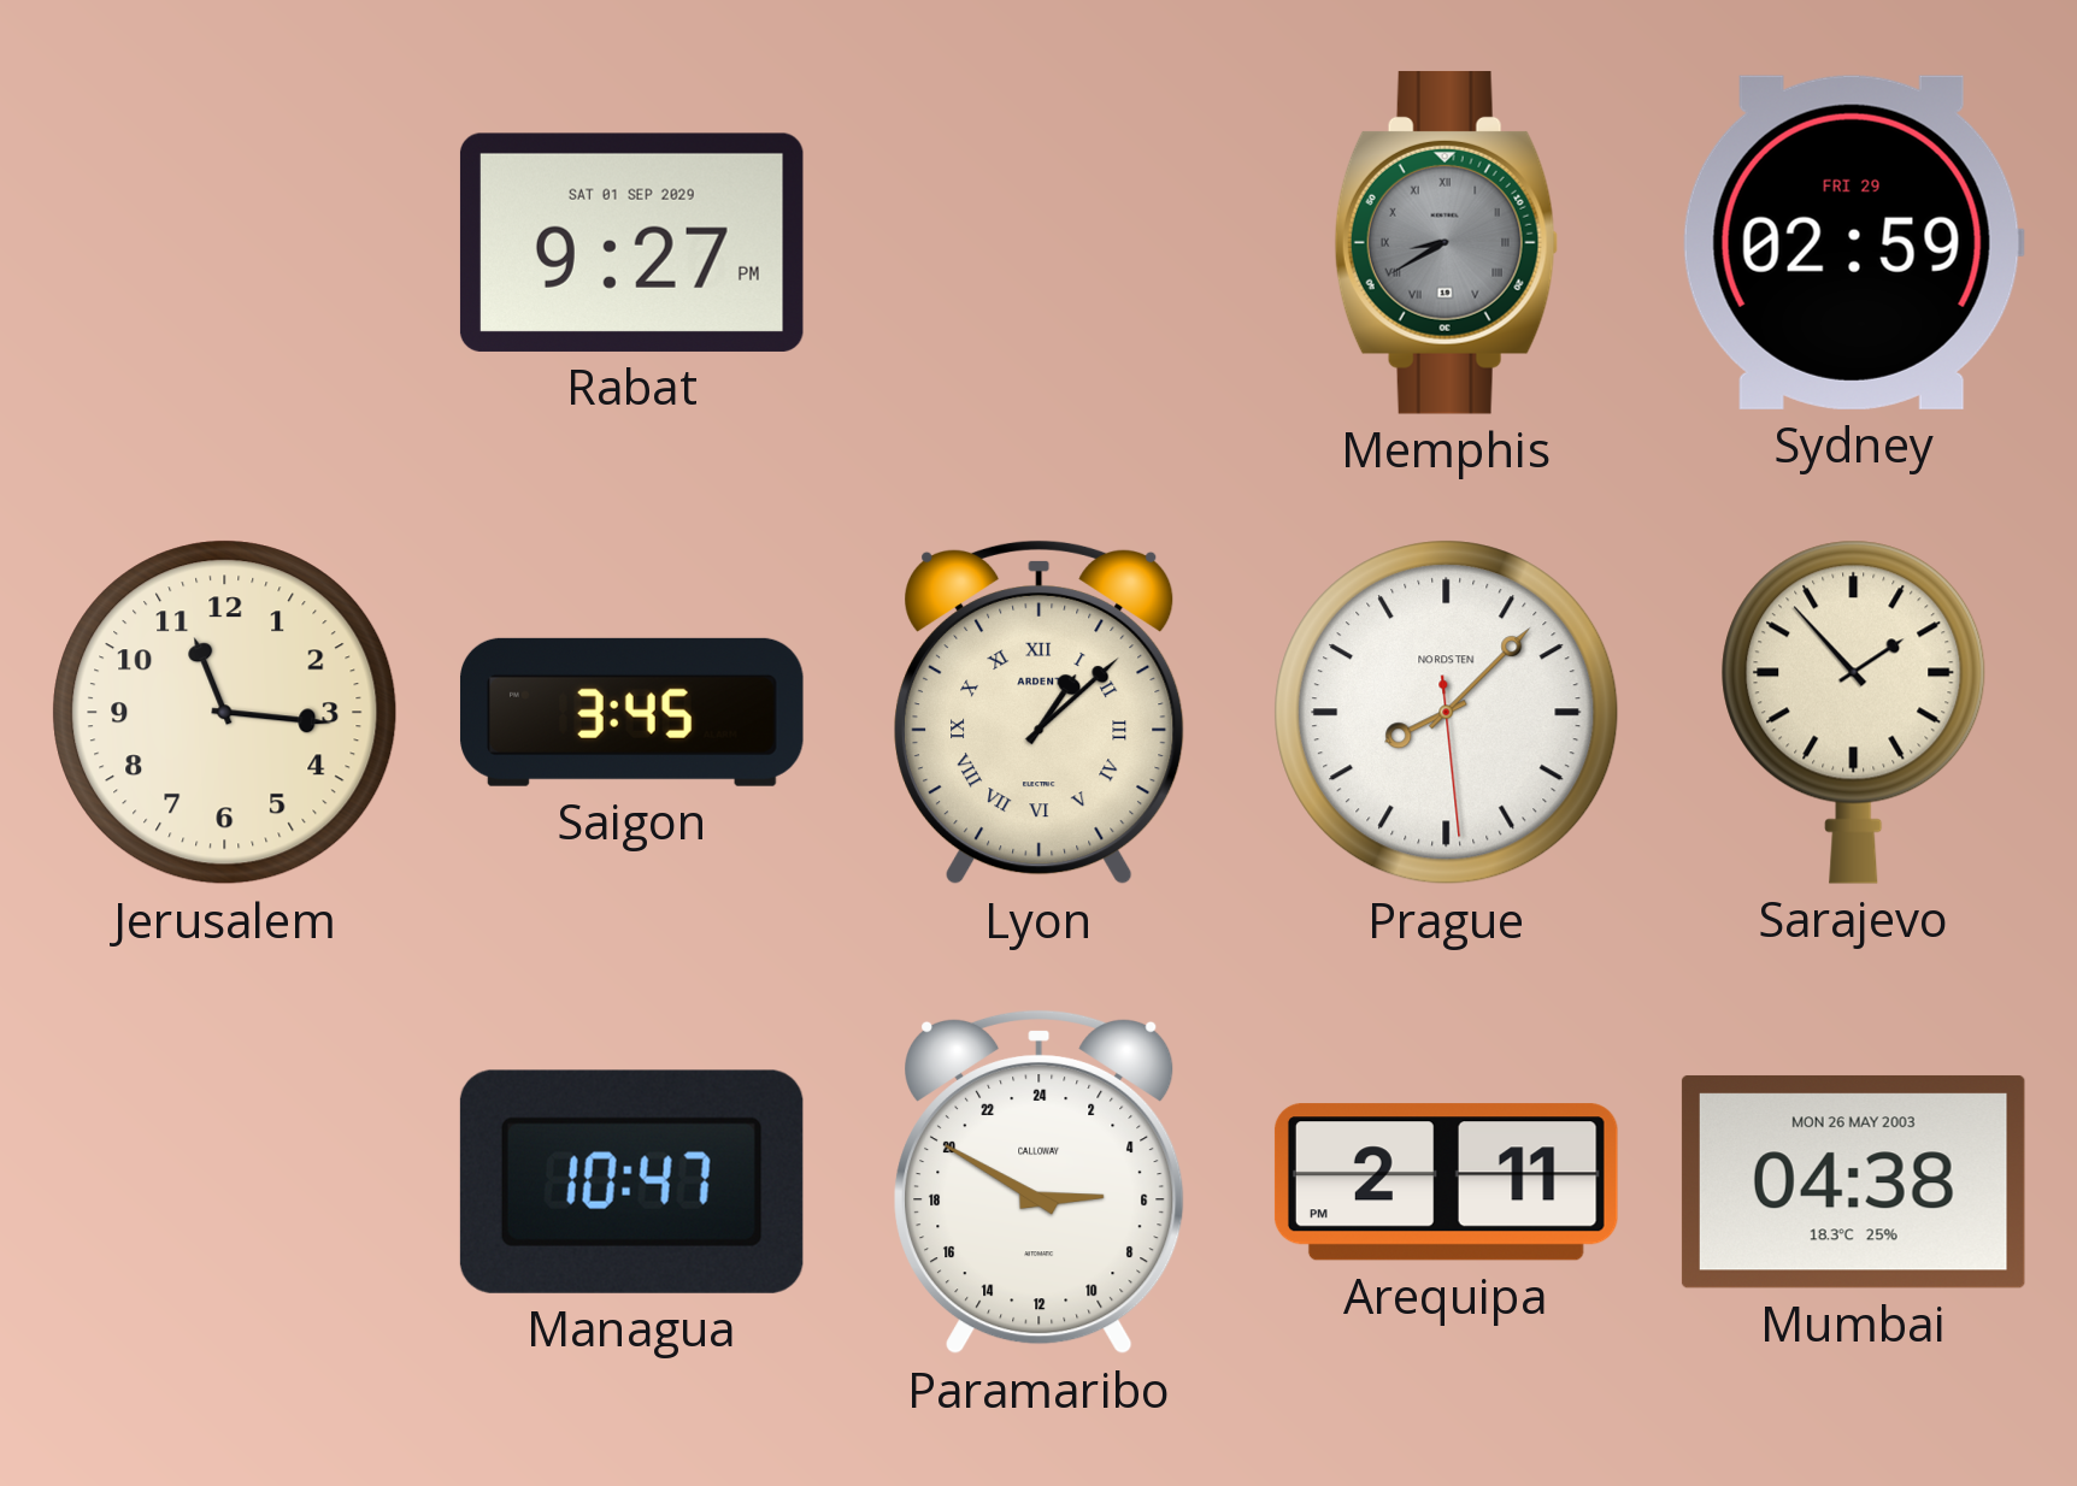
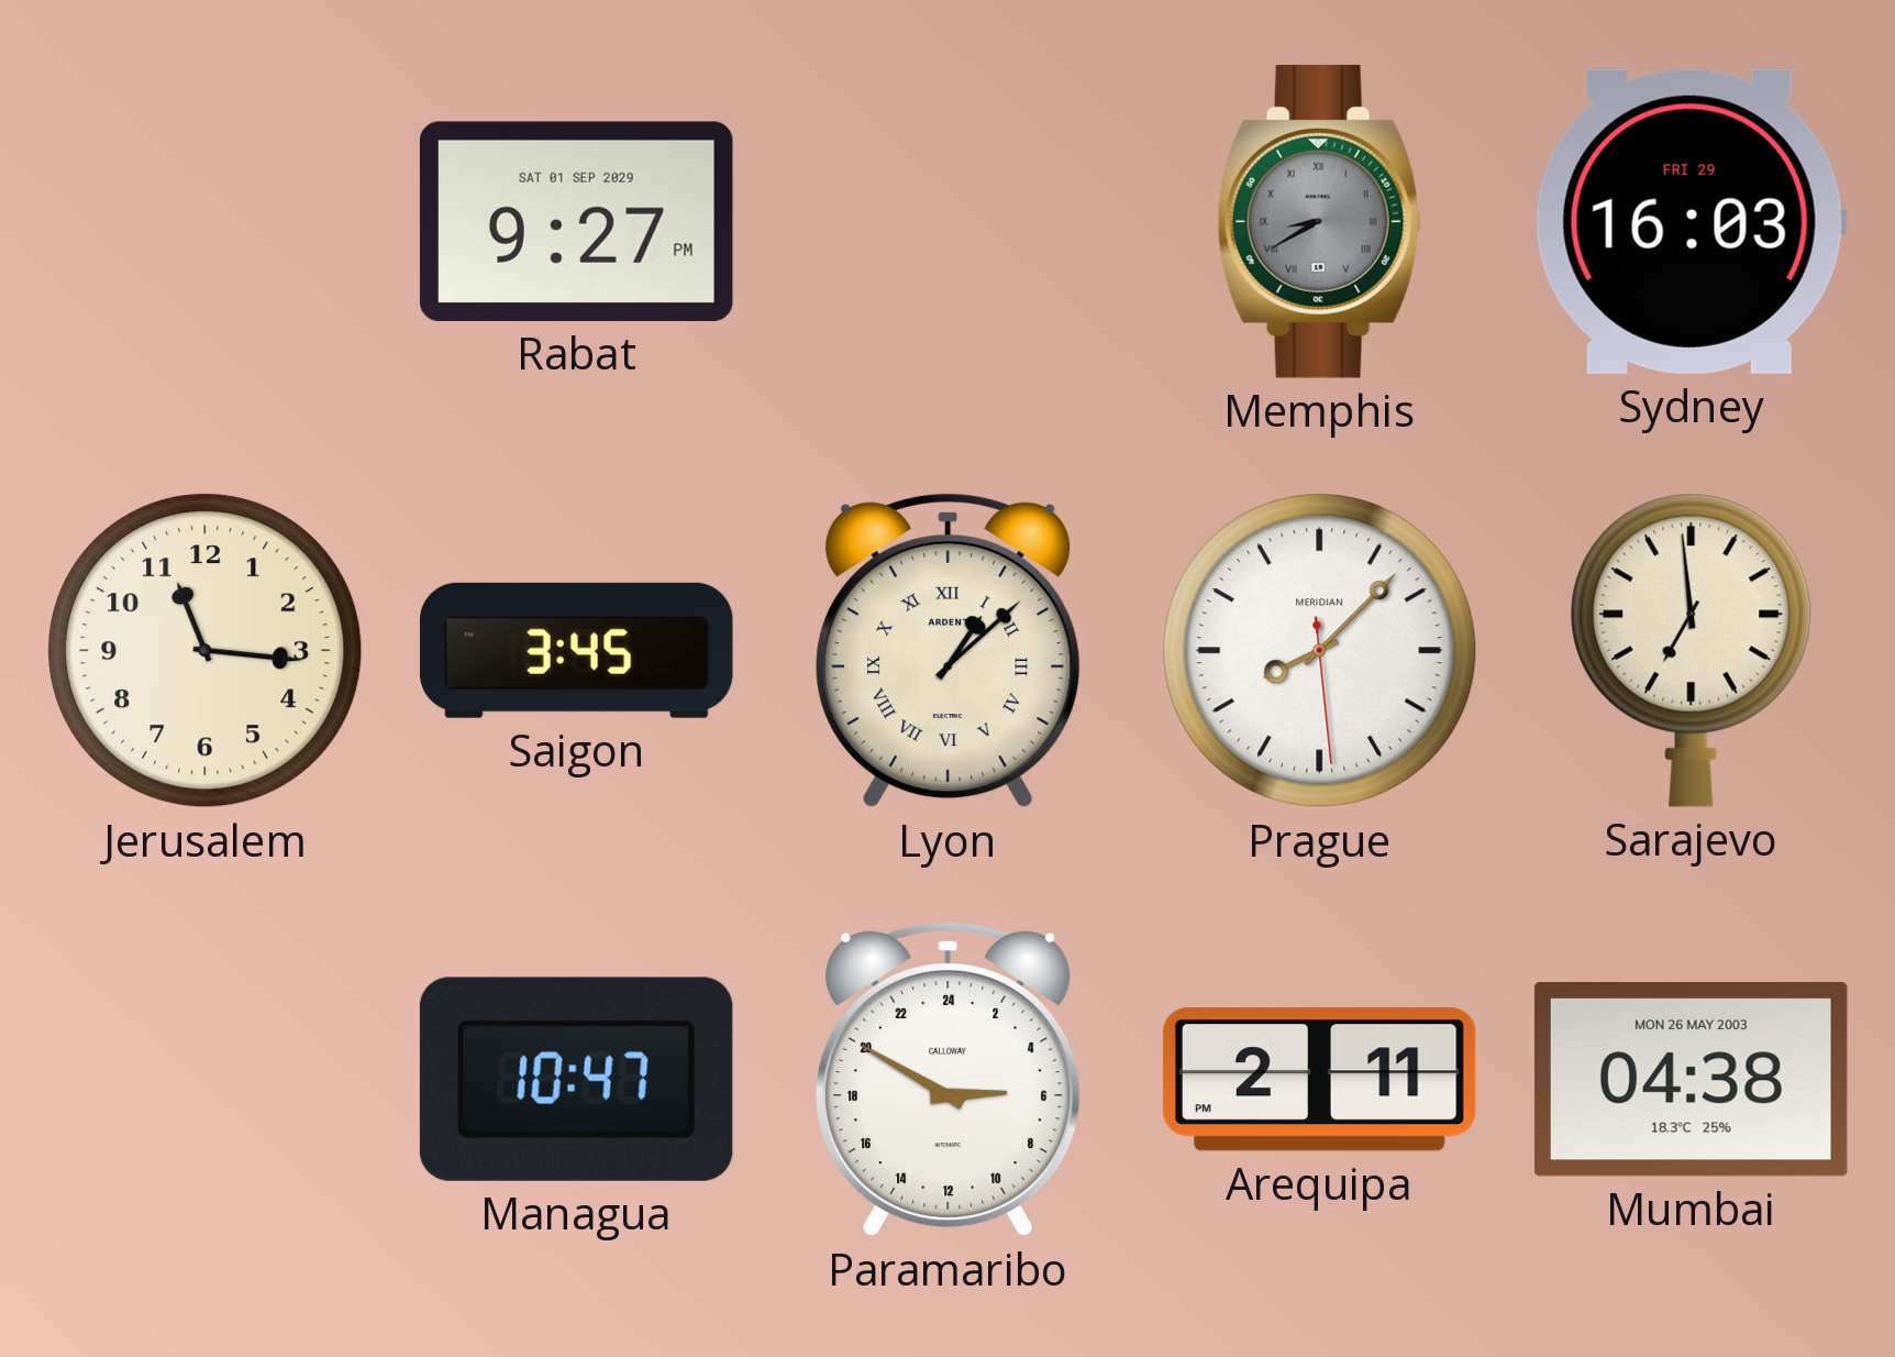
Sydney: 02:59 -> 16:03 (1691, 221)
Prague brand: NORDSTEN -> MERIDIAN (1320, 651)
Sarajevo: 1:53 -> 6:59 (1692, 650)
